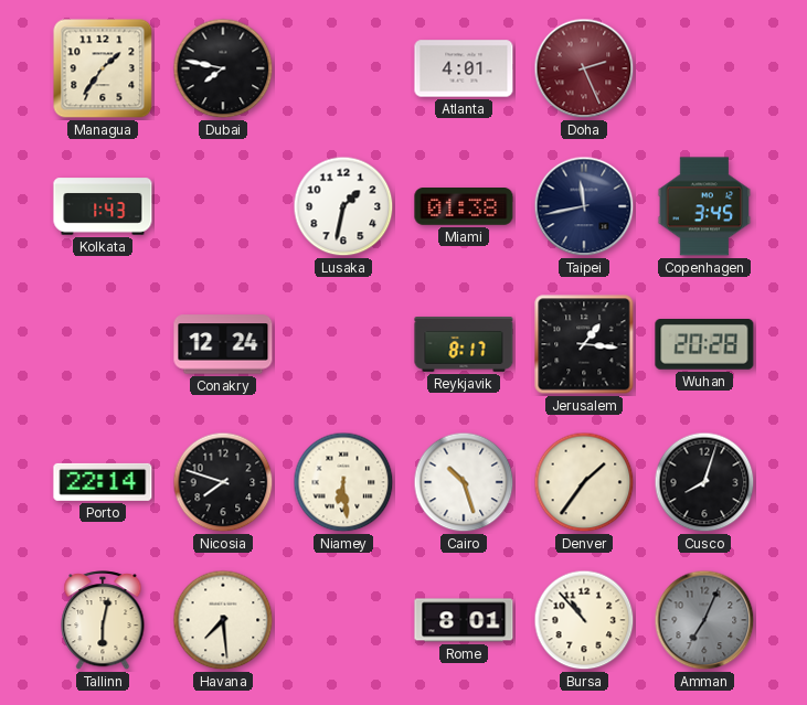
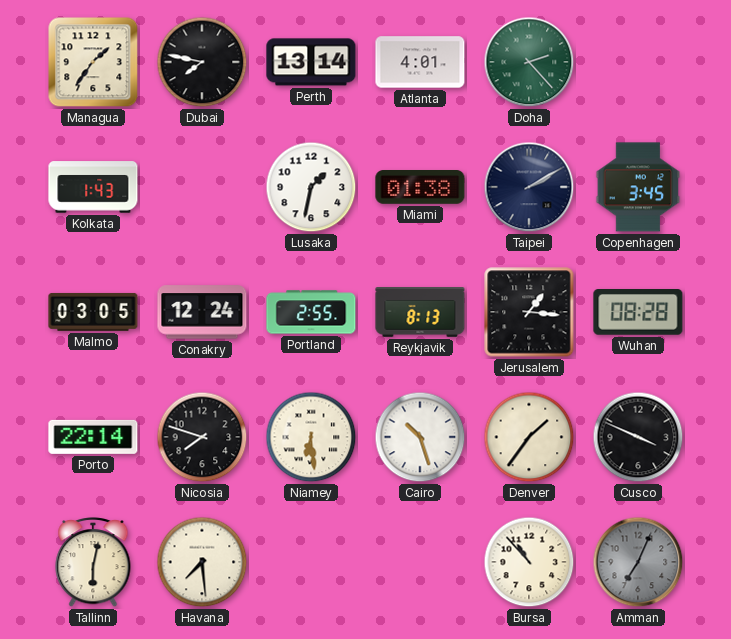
Perth: none -> 13:14 (311, 62)
Doha: 2:26 -> 2:23 (529, 62)
Doha dial: burgundy -> green (529, 62)
Taipei: 11:43 -> 2:10 (529, 187)
Malmo: none -> 03:05 (93, 312)
Portland: none -> 2:55 (311, 312)
Reykjavik: 8:17 -> 8:13 (420, 313)
Wuhan: 20:28 -> 08:28 (638, 312)
Cusco: 8:03 -> 3:49 (638, 437)
Rome: 8:01 -> none (464, 620)
